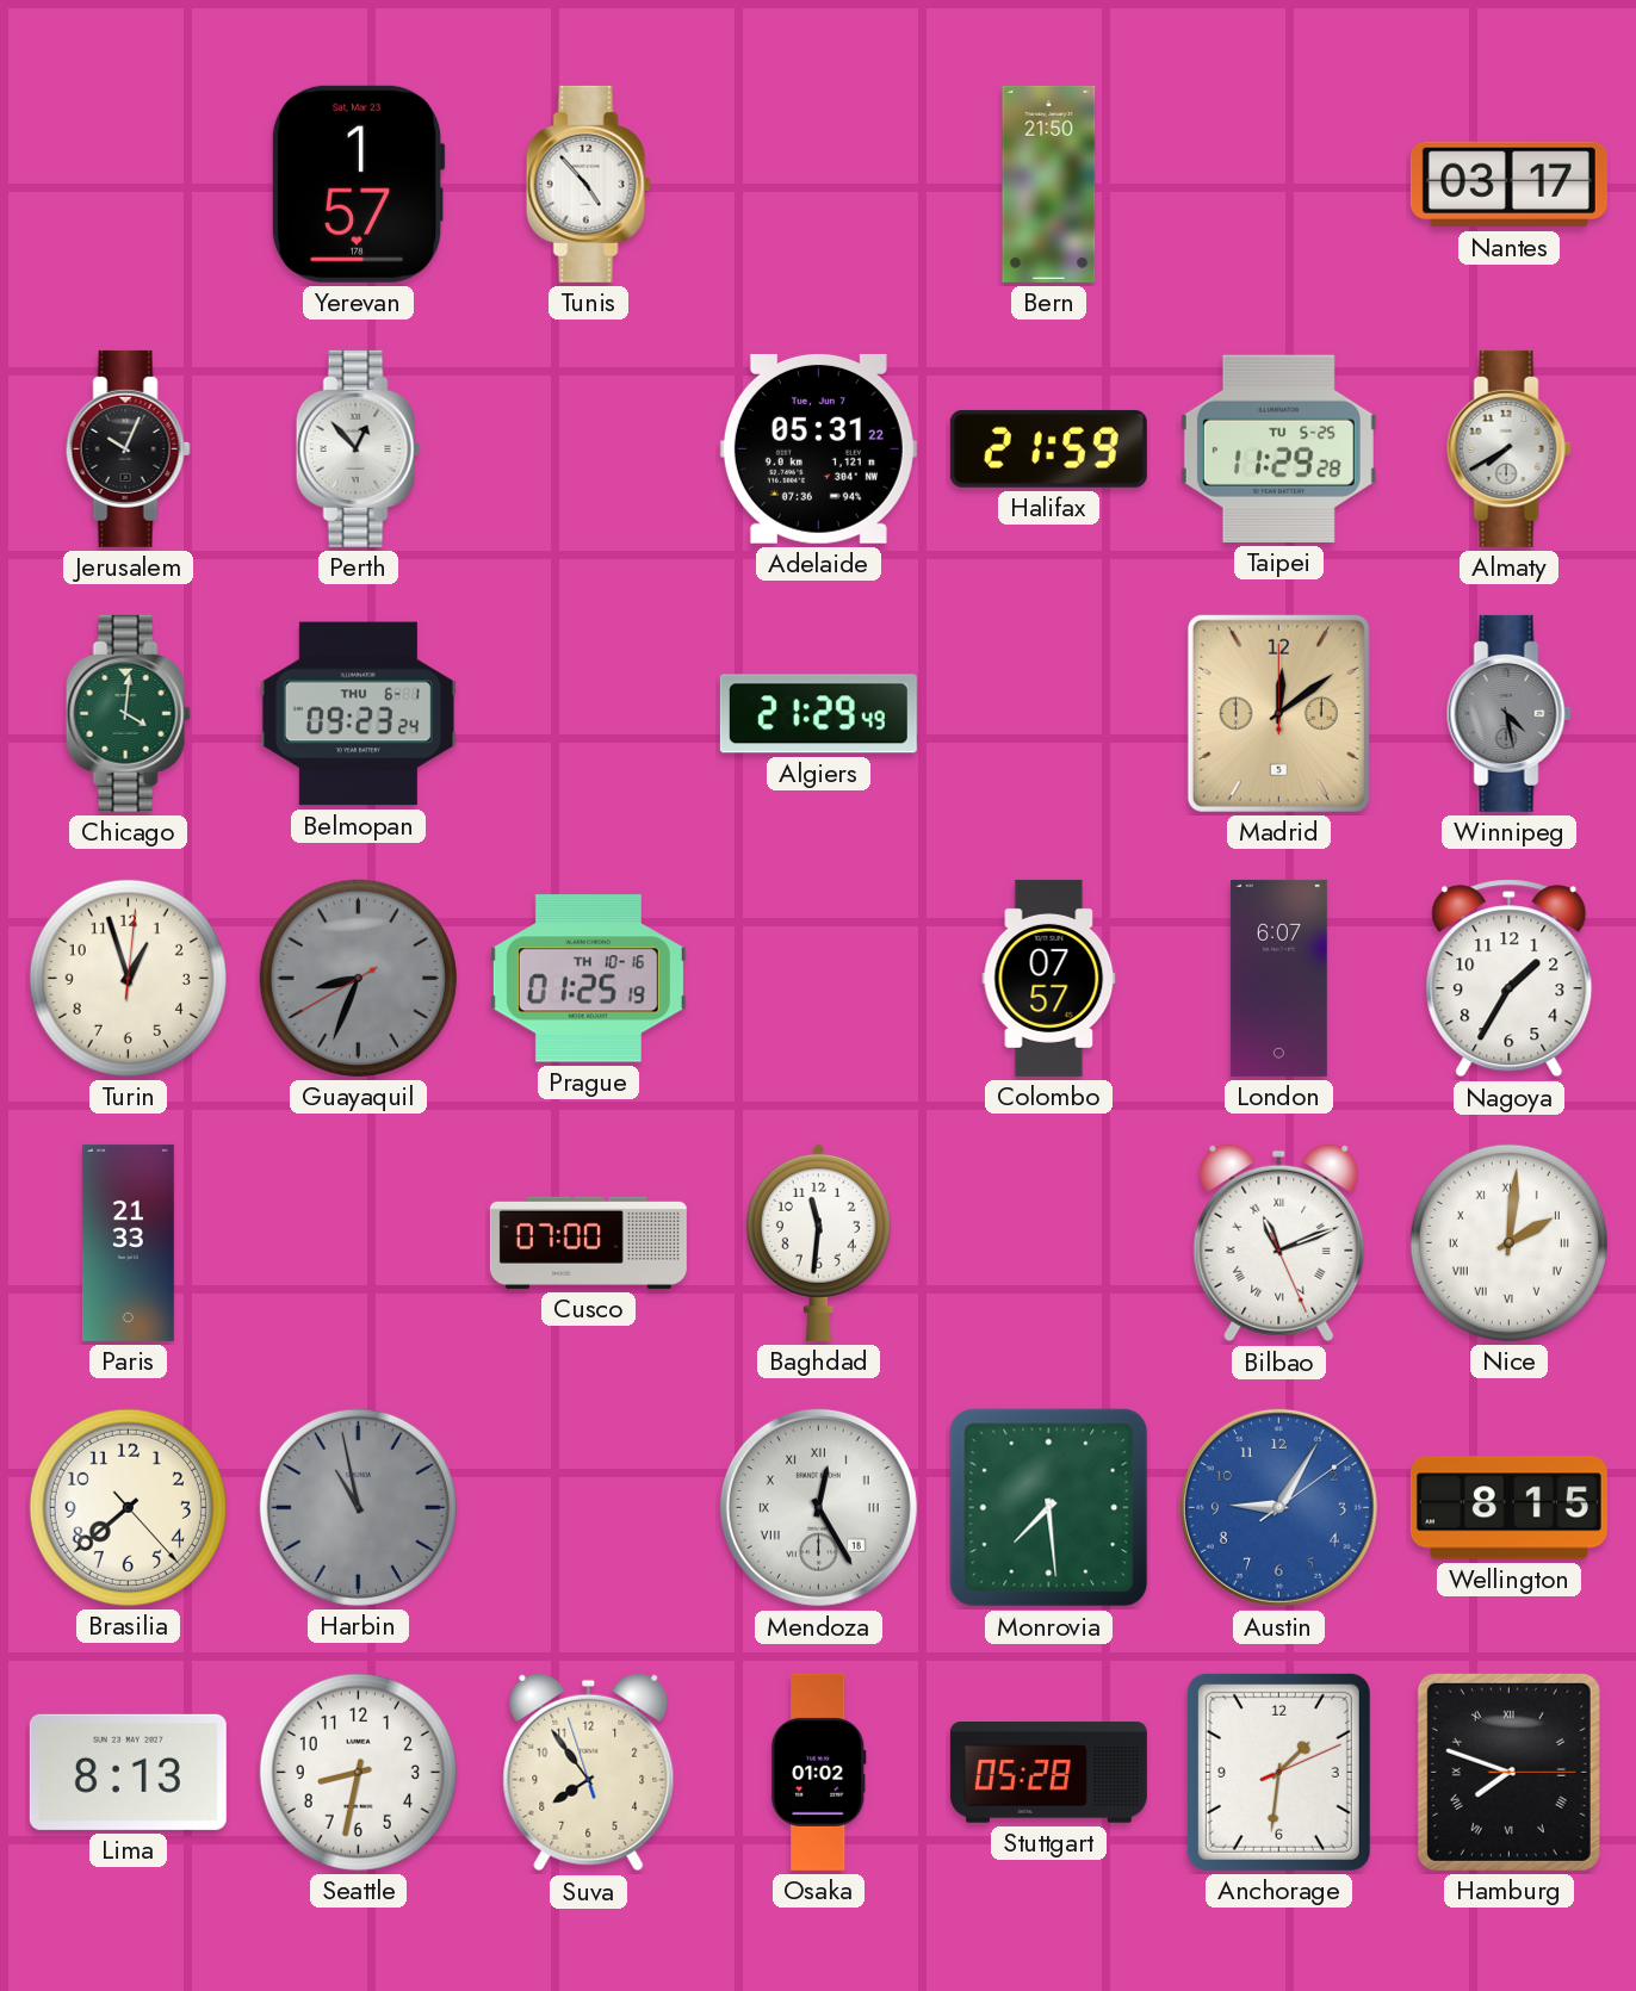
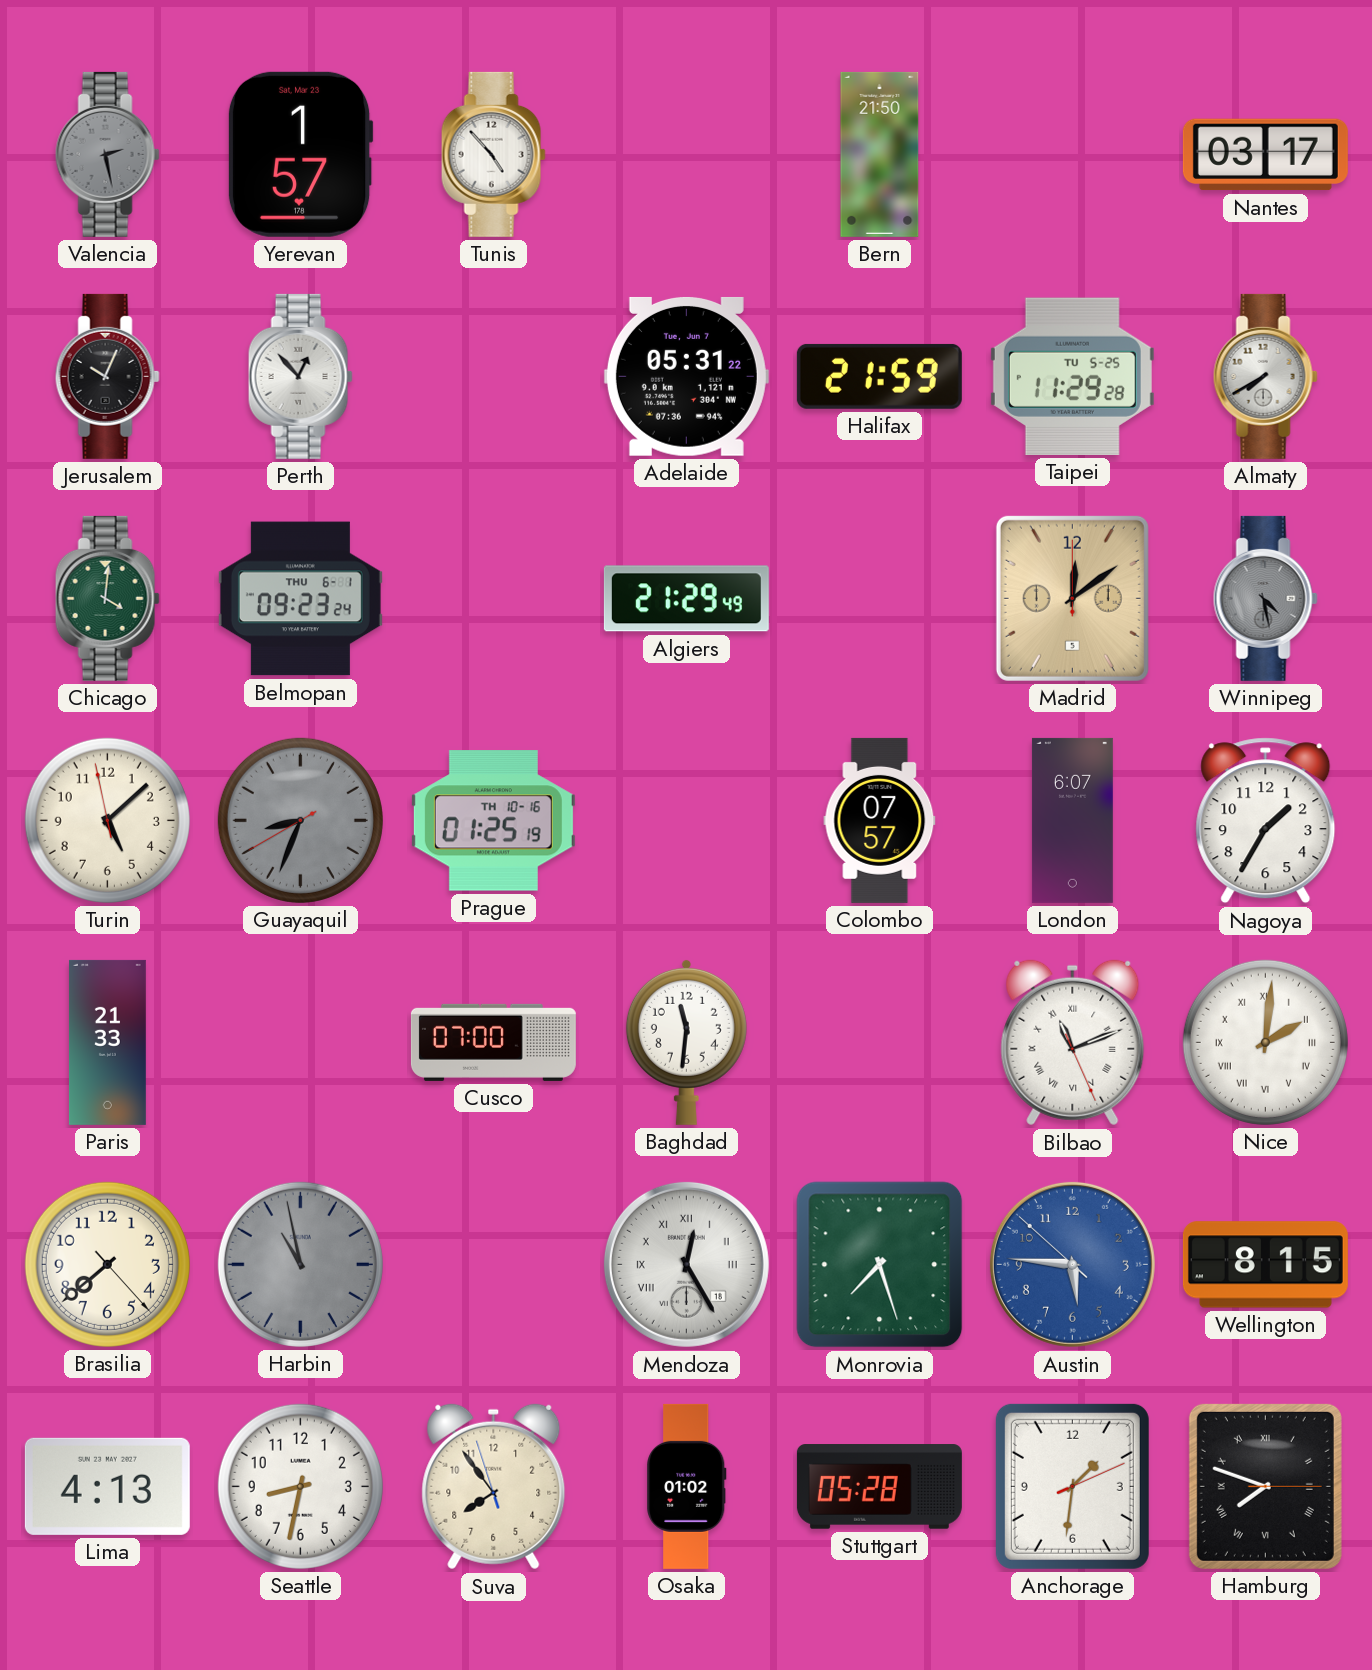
Valencia: none -> 2:28 (107, 154)
Turin: 12:57 -> 5:07 (107, 820)
Monrovia: 7:29 -> 7:27 (880, 1265)
Austin: 9:05 -> 5:45 (1072, 1264)
Lima: 8:13 -> 4:13 (107, 1486)
